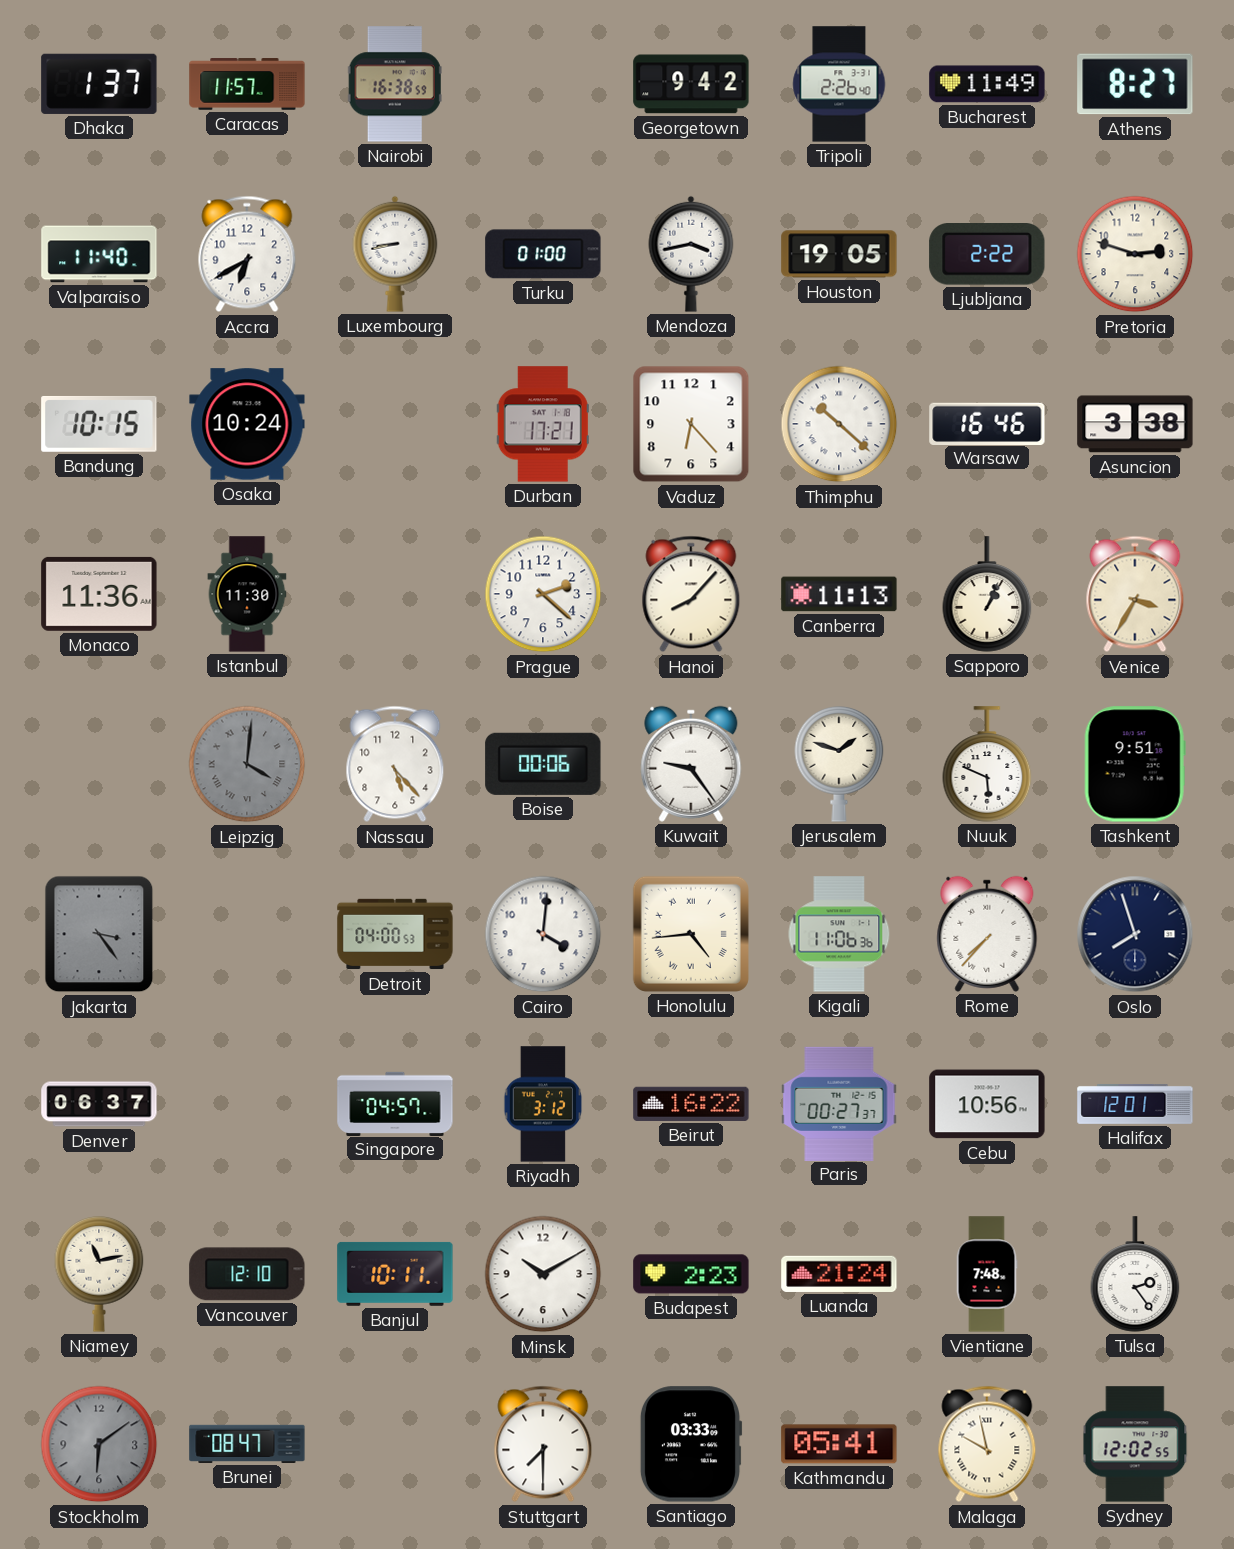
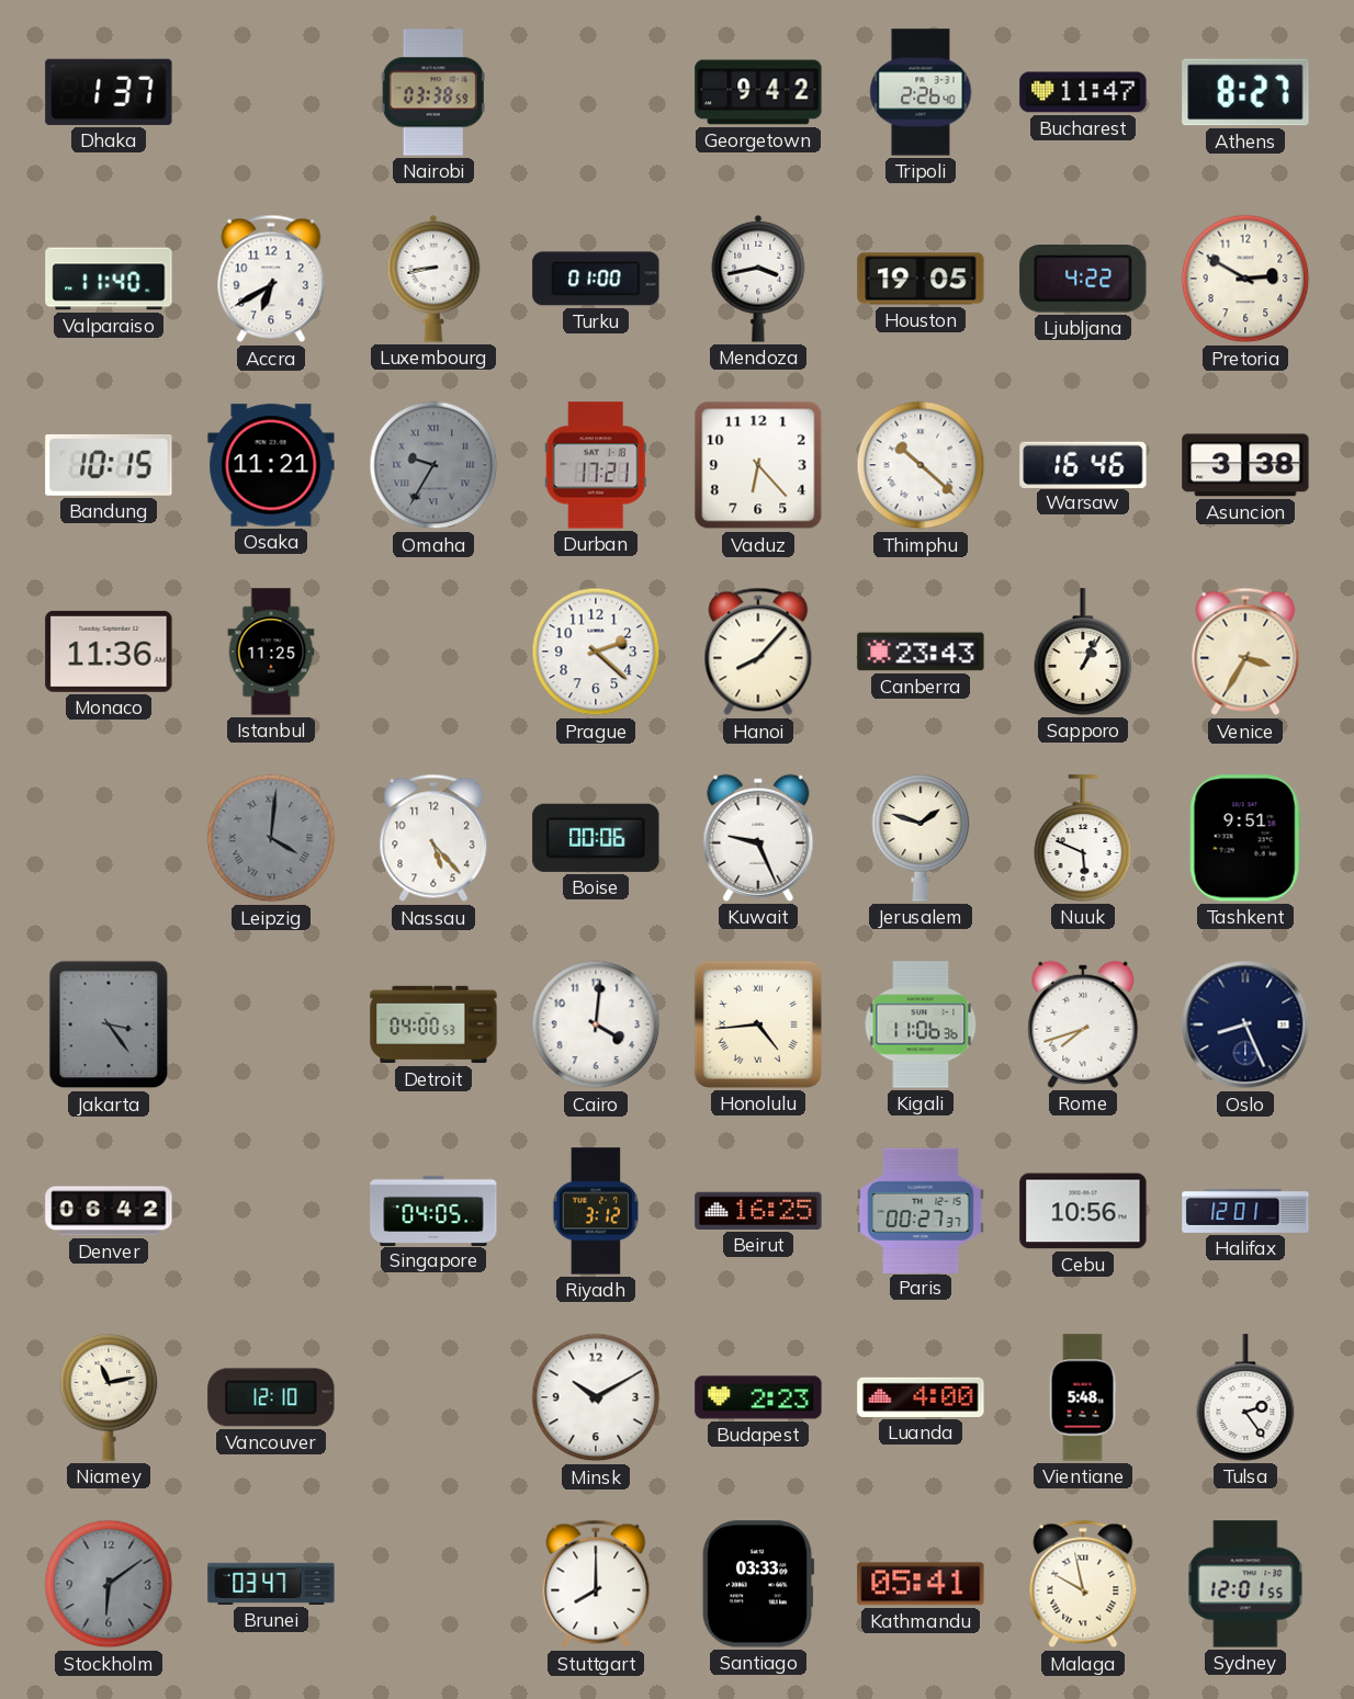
Caracas: 11:57 -> none (247, 84)
Nairobi: 16:38 -> 03:38 (433, 92)
Bucharest: 11:49 -> 11:47 (1083, 92)
Ljubljana: 2:22 -> 4:22 (1083, 280)
Pretoria: 2:48 -> 2:50 (1245, 279)
Osaka: 10:24 -> 11:21 (271, 465)
Omaha: none -> 9:35 (433, 465)
Istanbul: 11:30 -> 11:25 (271, 652)
Canberra: 11:13 -> 23:43 (921, 652)
Kuwait: 9:24 -> 9:26 (758, 838)
Rome: 7:37 -> 7:42 (1083, 1024)
Oslo: 7:57 -> 8:26 (1245, 1024)
Denver: 06:37 -> 06:42 (109, 1211)
Singapore: 04:57 -> 04:05 (433, 1210)
Beirut: 16:22 -> 16:25 (758, 1211)
Banjul: 10:11 -> none (395, 1274)
Luanda: 21:24 -> 4:00 (921, 1397)
Vientiane: 7:48 -> 5:48 (1083, 1397)
Brunei: 08:47 -> 03:47 (271, 1584)
Stuttgart: 7:30 -> 8:00 (596, 1584)
Sydney: 12:02 -> 12:01 (1245, 1584)
